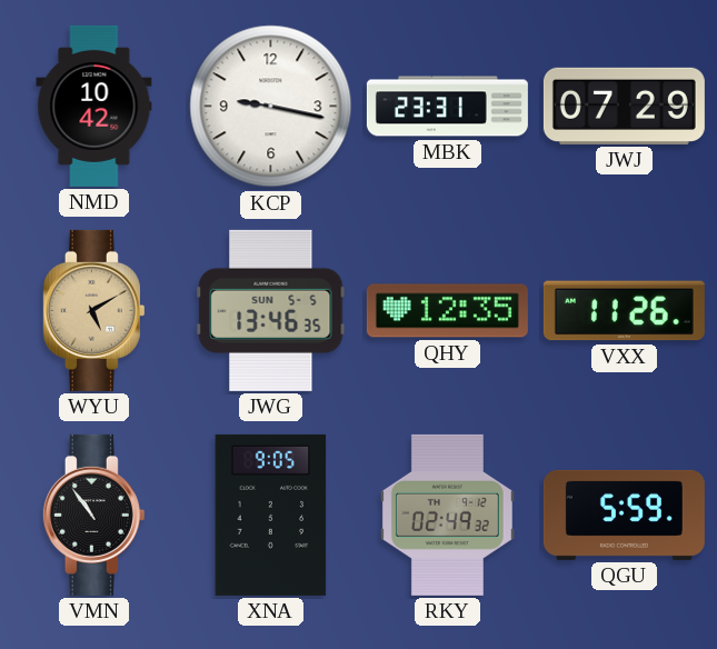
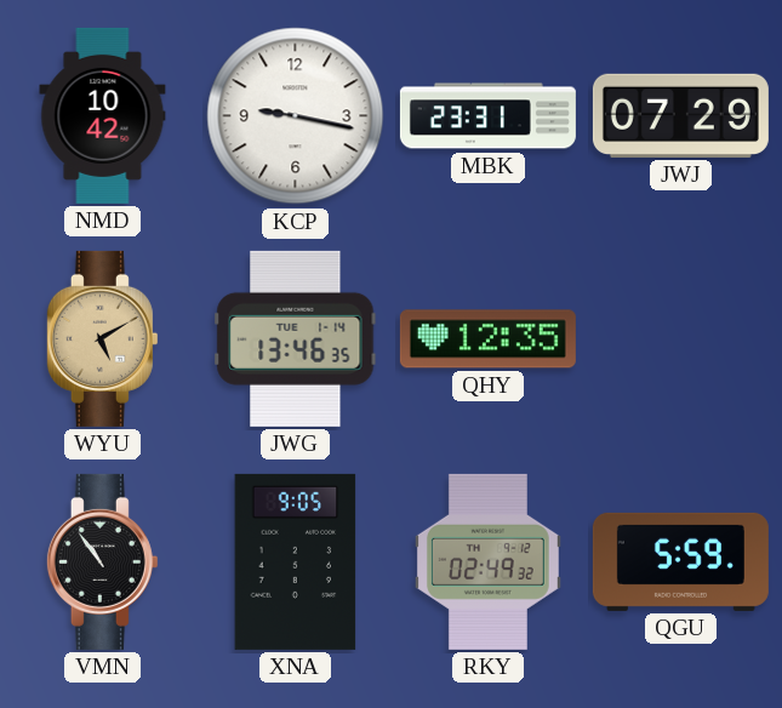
JWG date: SUN 5-5 -> TUE 1-14 (296, 338)
VXX: 11:26 -> none (624, 311)
